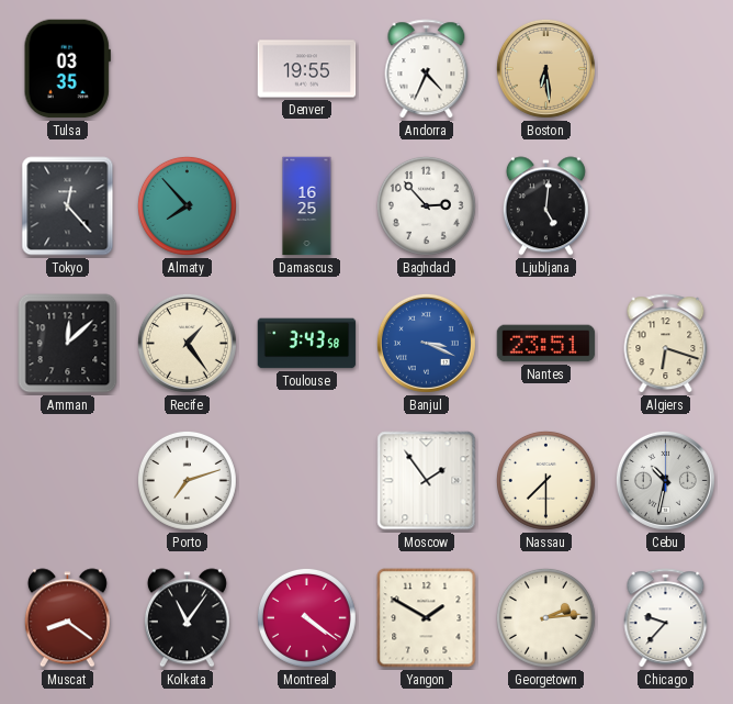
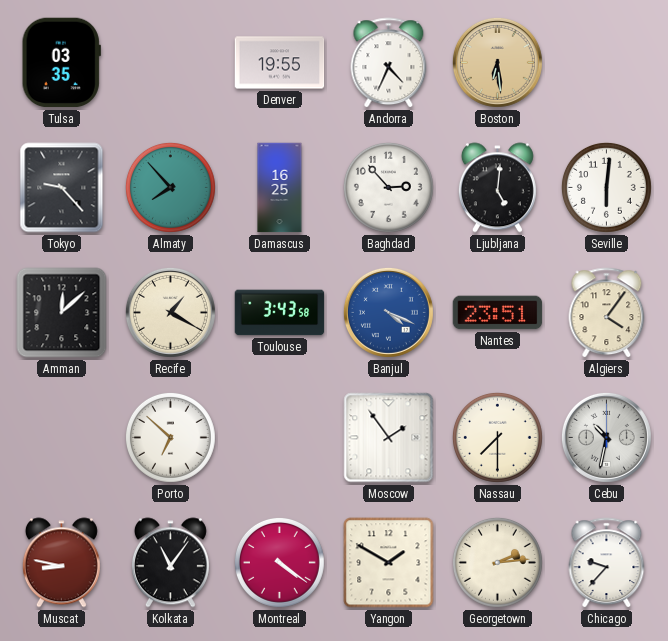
Tokyo: 12:23 -> 9:23 (62, 188)
Seville: none -> 6:01 (606, 187)
Recife: 1:24 -> 1:20 (170, 312)
Banjul: 3:19 -> 4:19 (388, 312)
Algiers: 6:18 -> 4:06 (607, 313)
Porto: 7:12 -> 6:52 (170, 437)
Muscat: 8:21 -> 8:47 (61, 563)
